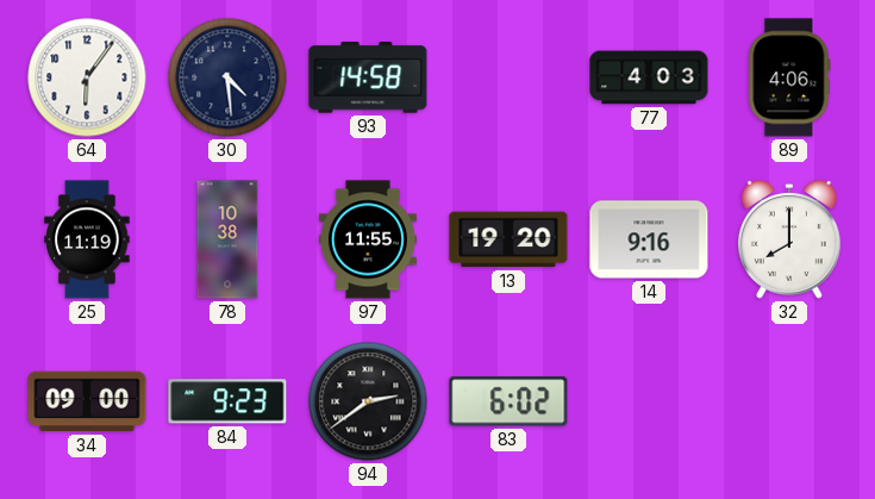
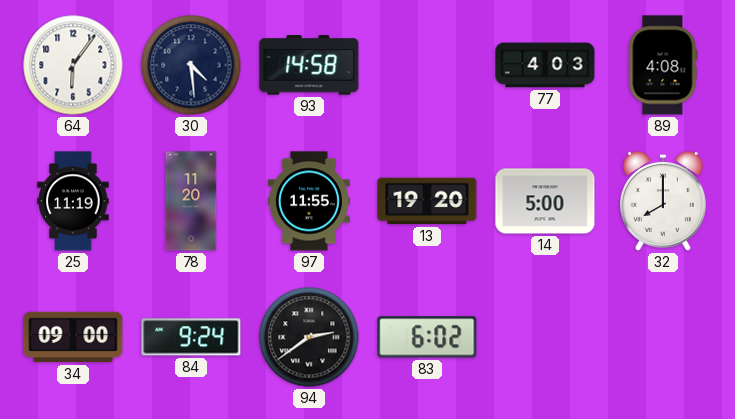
89: 4:06 -> 4:08 (663, 65)
78: 10:38 -> 11:20 (191, 201)
14: 9:16 -> 5:00 (545, 201)
84: 9:23 -> 9:24 (191, 337)
